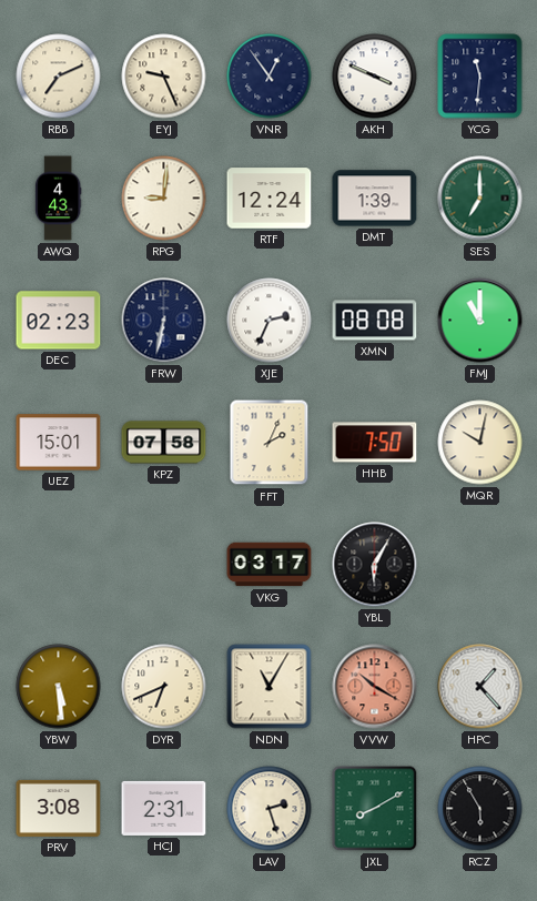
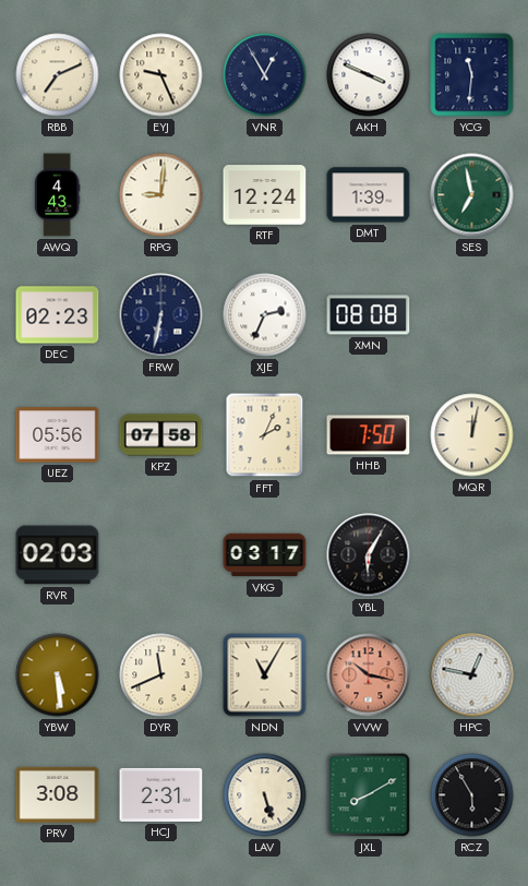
VNR: 12:54 -> 12:55 (265, 75)
SES: 7:00 -> 6:58 (472, 195)
FMJ: 11:00 -> none (480, 321)
UEZ: 15:01 -> 05:56 (58, 435)
MQR: 10:02 -> 12:02 (472, 435)
RVR: none -> 02:03 (58, 555)
DYR: 6:41 -> 11:41 (161, 675)
VVW: 10:20 -> 10:17 (369, 675)
HPC: 1:23 -> 12:47 (472, 675)
LAV: 2:27 -> 5:27 (265, 795)
